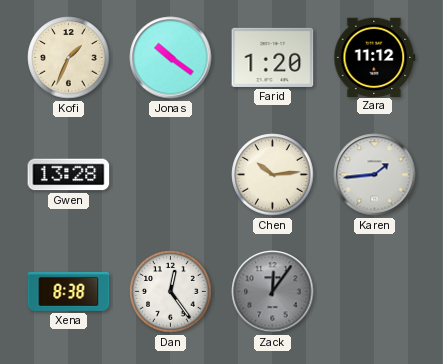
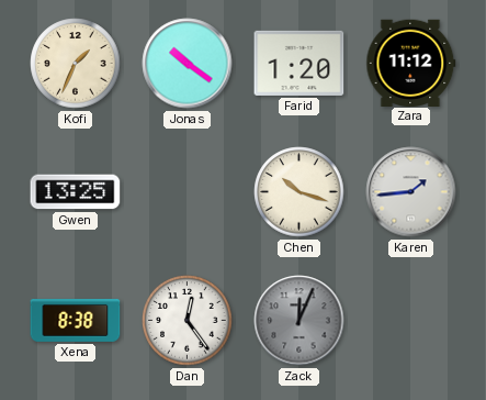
Gwen: 13:28 -> 13:25 (76, 192)
Chen: 10:14 -> 10:18 (299, 192)
Zack: 12:06 -> 12:04 (299, 321)
